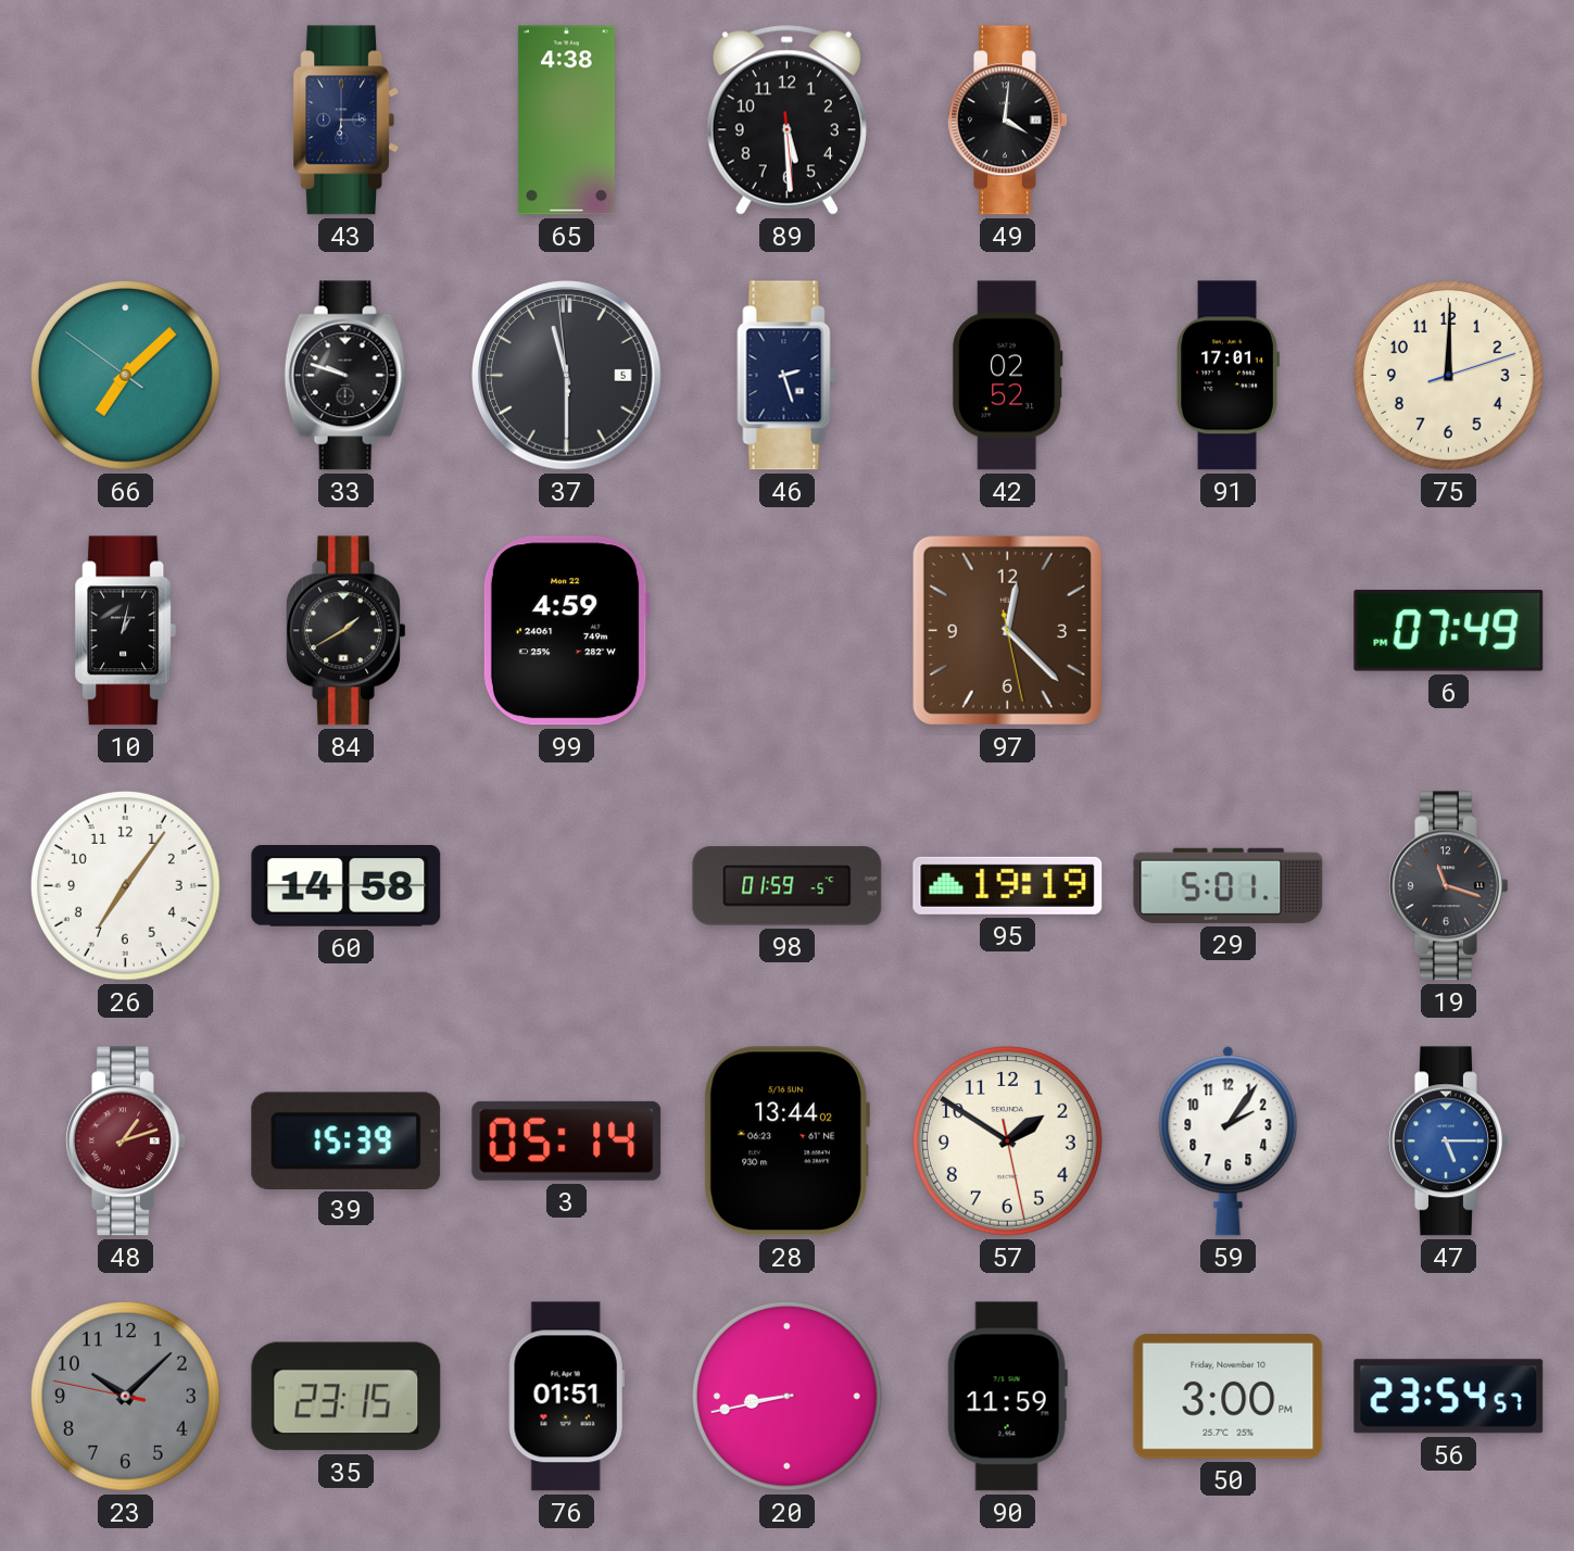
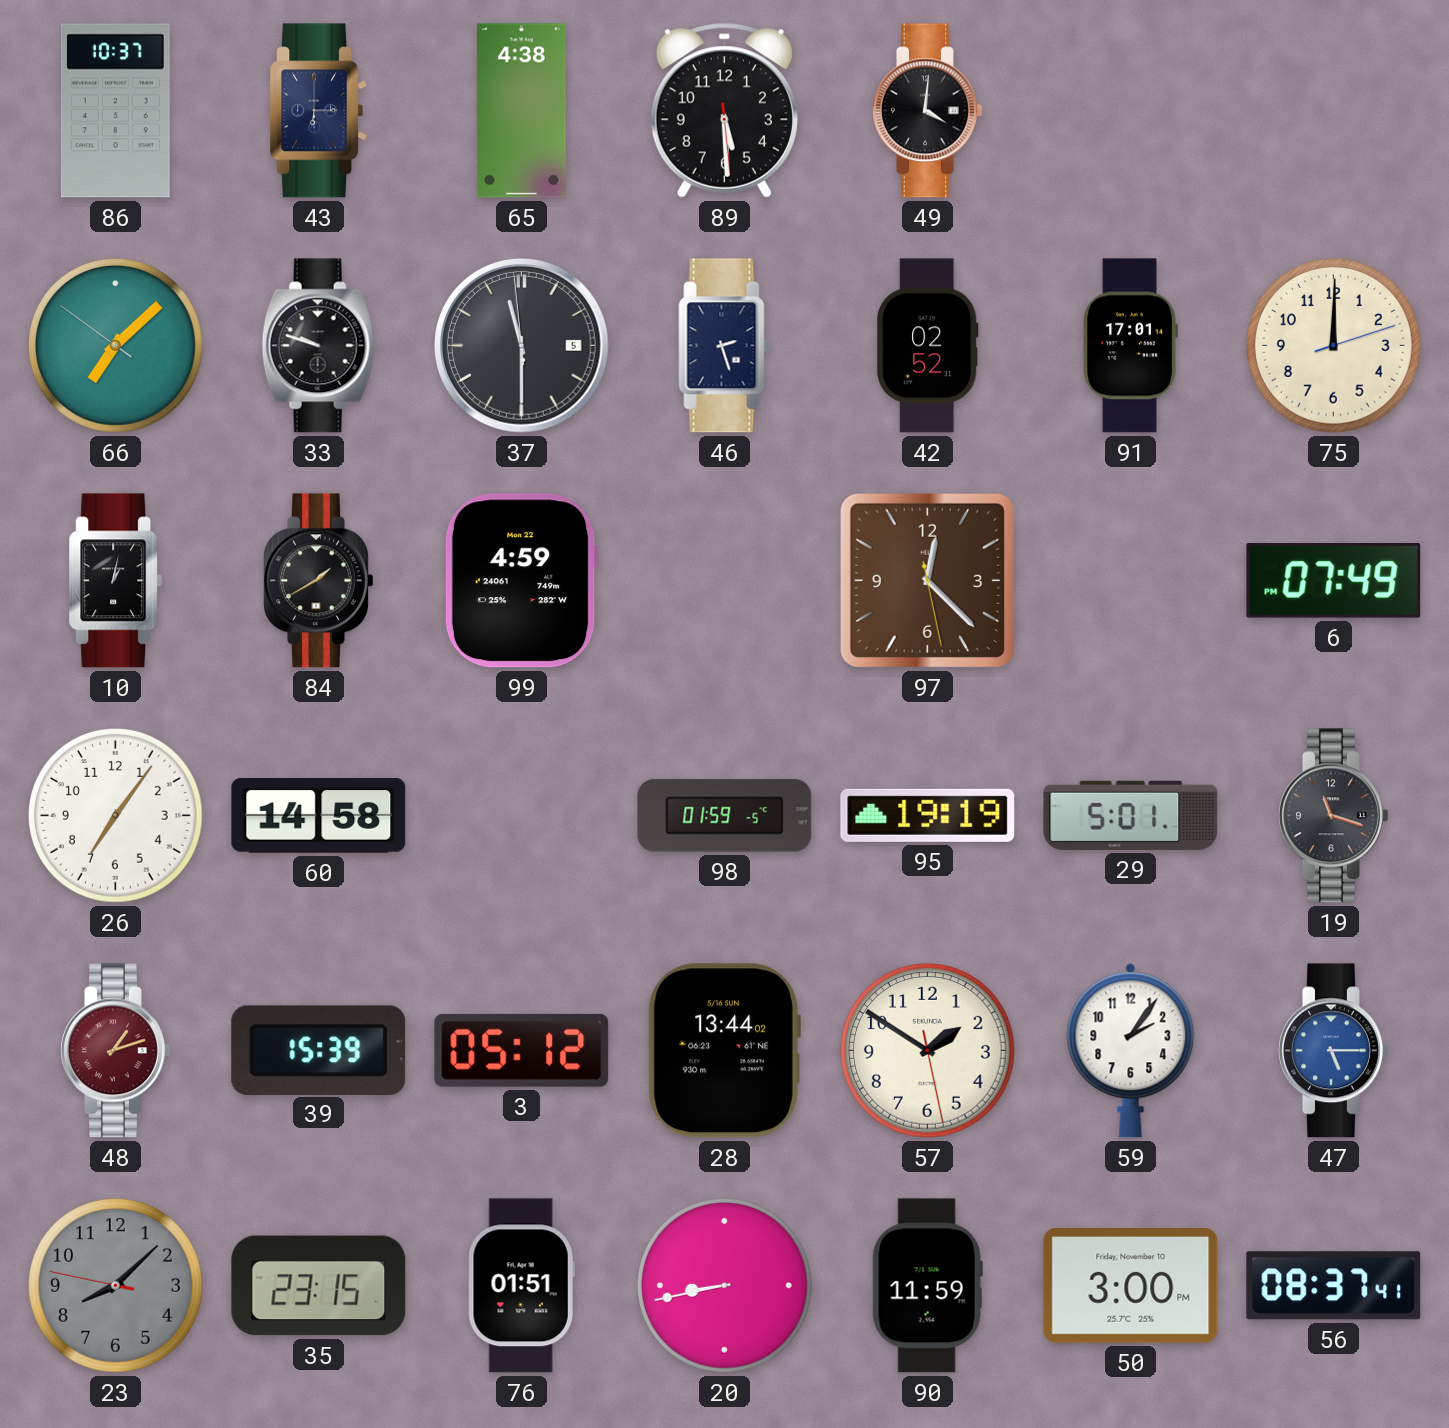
86: none -> 10:37 (115, 111)
3: 05:14 -> 05:12 (522, 1050)
23: 10:07 -> 8:07 (115, 1285)
56: 23:54 -> 08:37 (1334, 1286)
